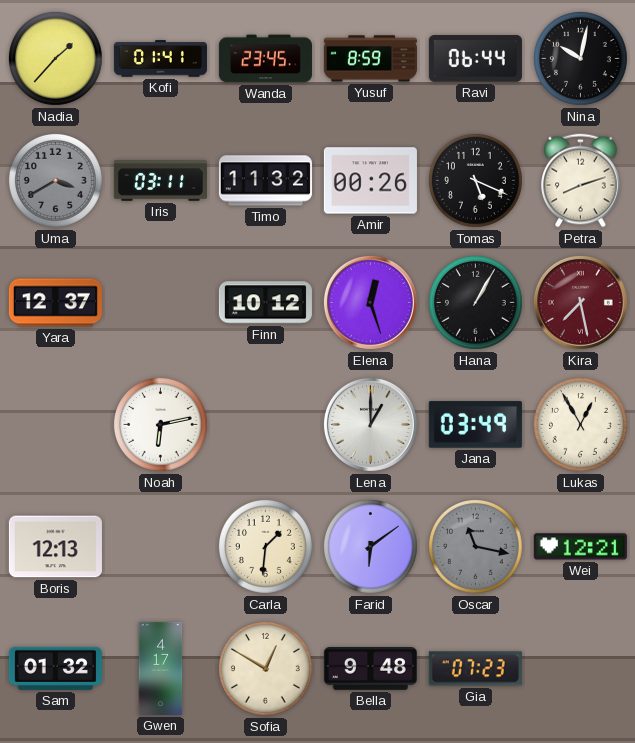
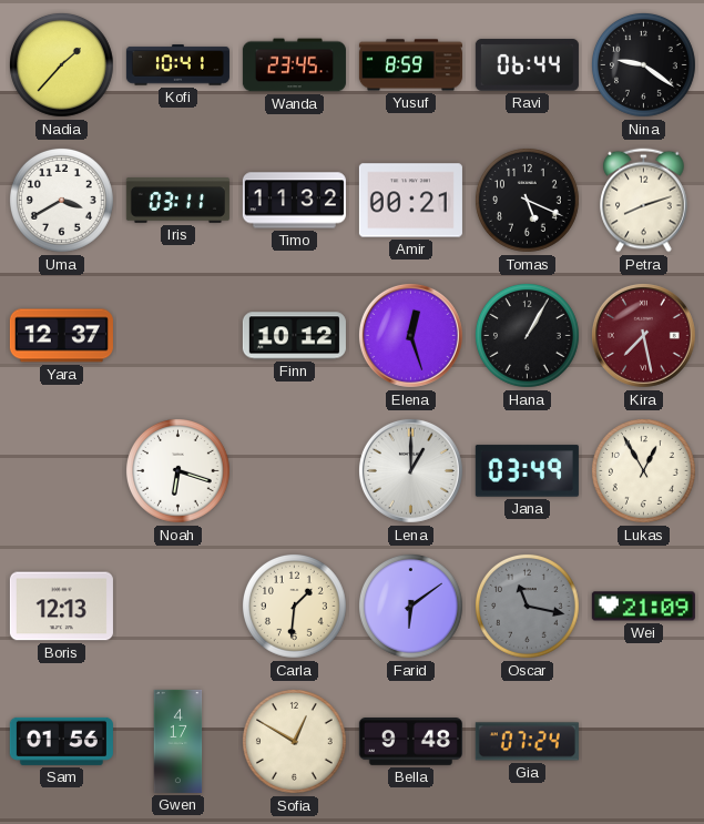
Kofi: 01:41 -> 10:41 (177, 65)
Nina: 10:02 -> 9:21 (643, 64)
Uma dial: grey -> white (61, 200)
Amir: 00:26 -> 00:21 (410, 201)
Noah: 6:13 -> 6:18 (177, 470)
Wei: 12:21 -> 21:09 (643, 607)
Sam: 01:32 -> 01:56 (61, 741)
Gia: 07:23 -> 07:24 (527, 742)
